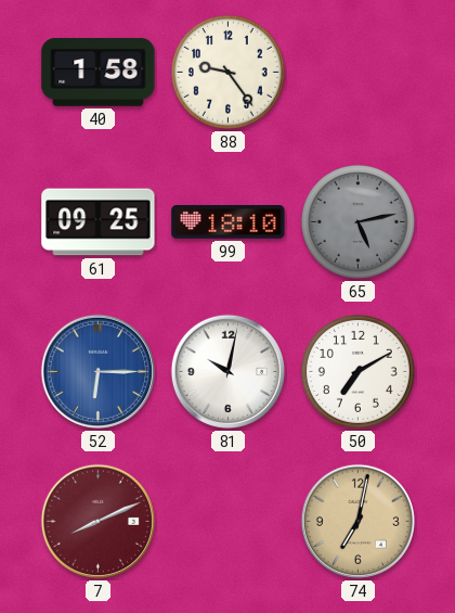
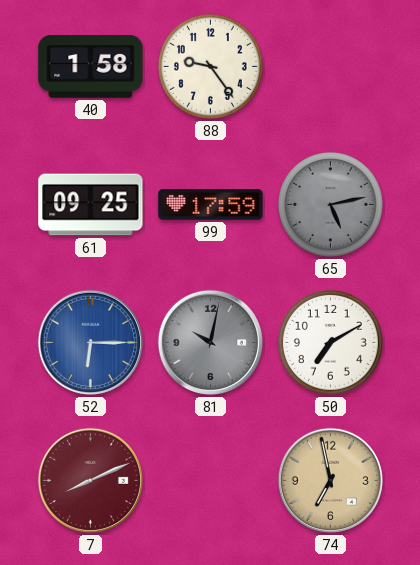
99: 18:10 -> 17:59 (211, 205)
81 dial: white -> grey (210, 342)
74: 7:02 -> 6:58 (330, 480)
